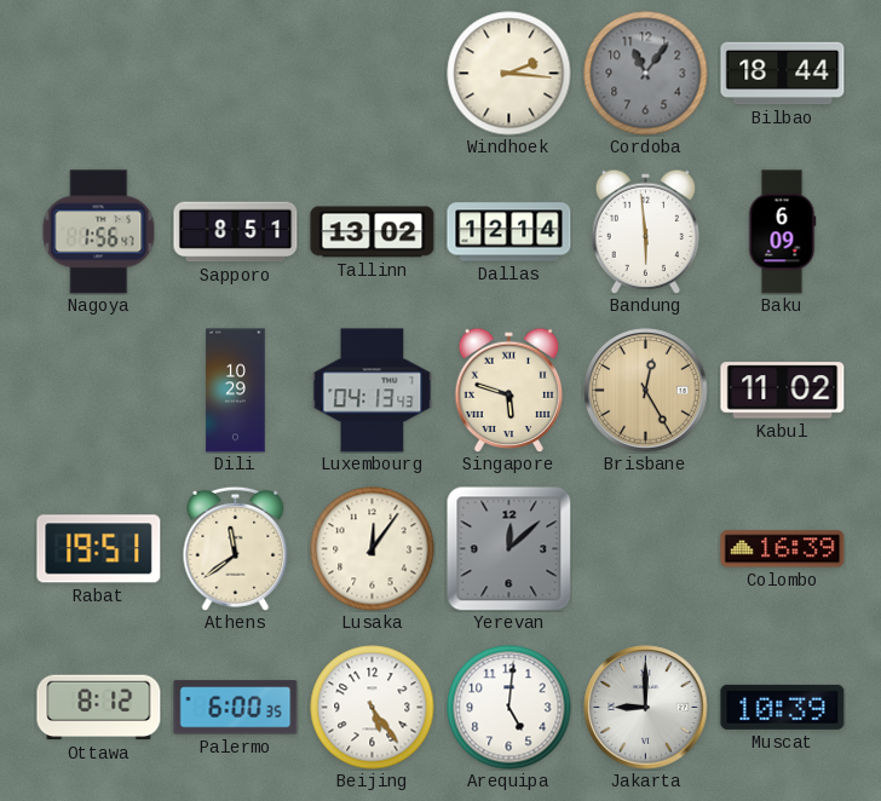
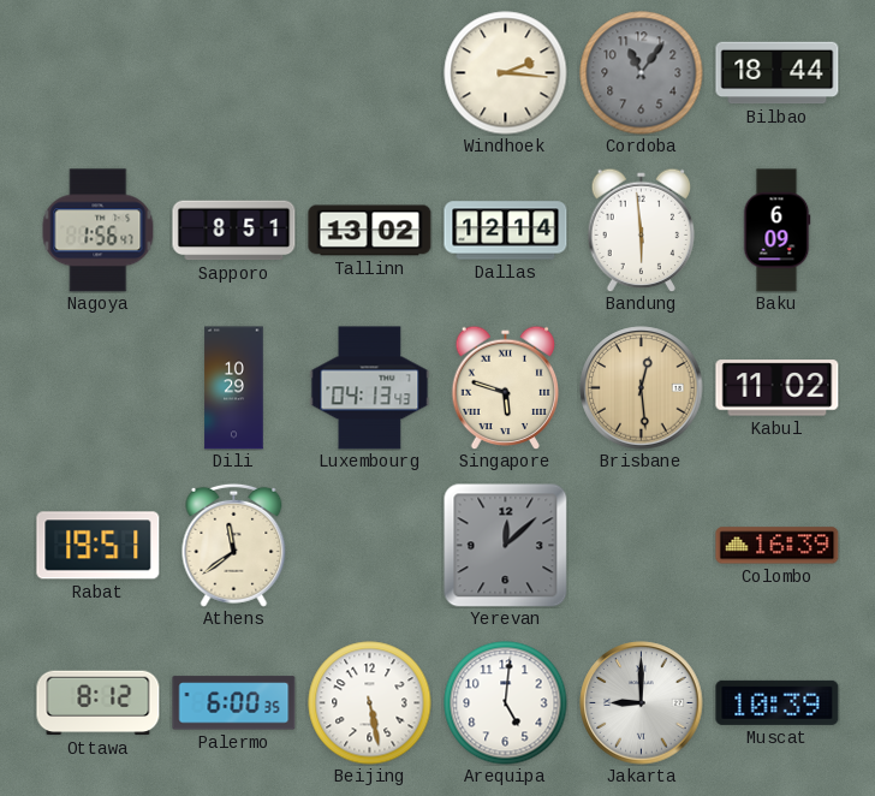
Brisbane: 12:25 -> 12:29 (642, 388)
Lusaka: 12:06 -> none (373, 549)
Beijing: 5:24 -> 5:28 (370, 703)
